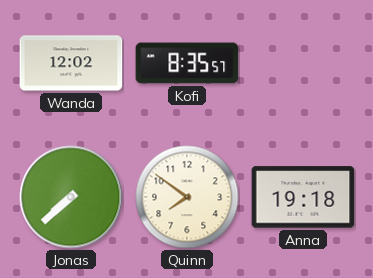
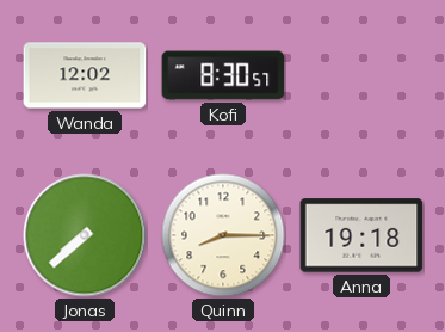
Kofi: 8:35 -> 8:30 (223, 75)
Quinn: 7:51 -> 8:15 (223, 235)
